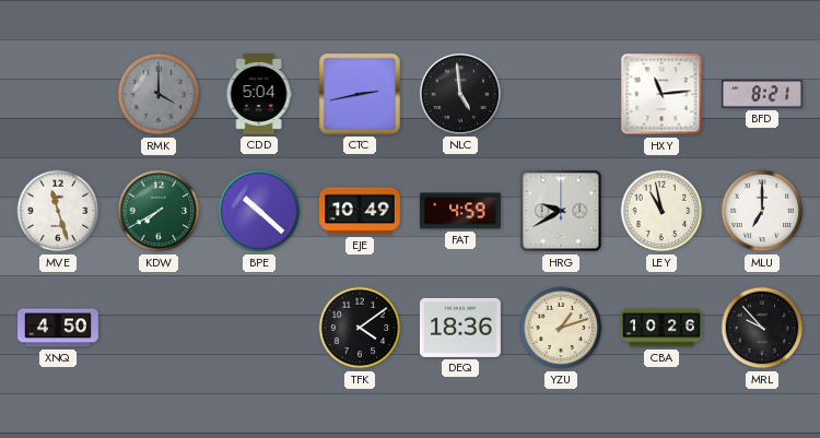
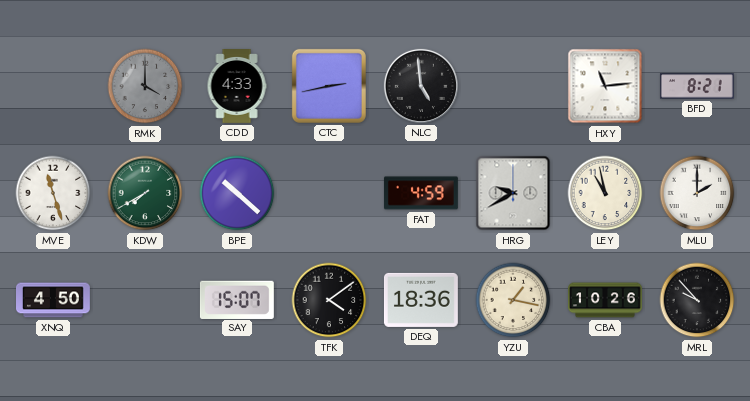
CDD: 5:04 -> 4:33 (237, 87)
EJE: 10:49 -> none (361, 211)
MLU: 7:00 -> 2:00 (697, 193)
SAY: none -> 15:07 (237, 299)
YZU: 1:12 -> 1:17 (513, 300)
